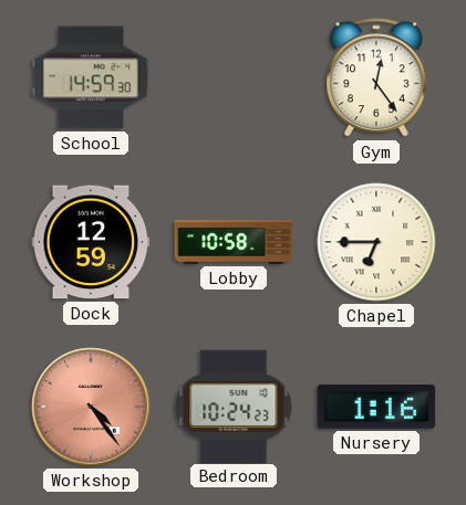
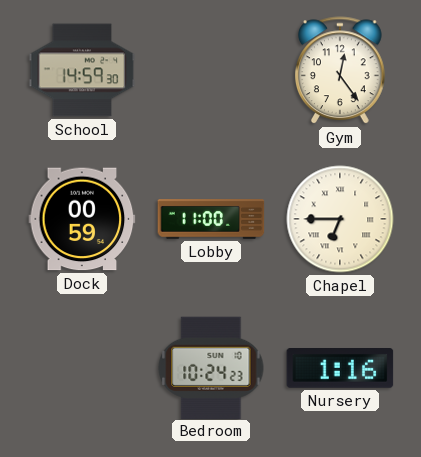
Dock: 12:59 -> 00:59 (82, 219)
Lobby: 10:58 -> 11:00 (211, 219)
Workshop: 4:24 -> none (91, 407)
